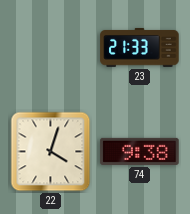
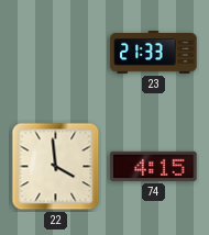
22: 4:03 -> 3:59 (56, 167)
74: 9:38 -> 4:15 (154, 166)
